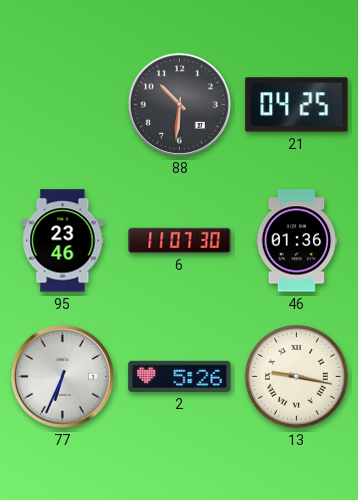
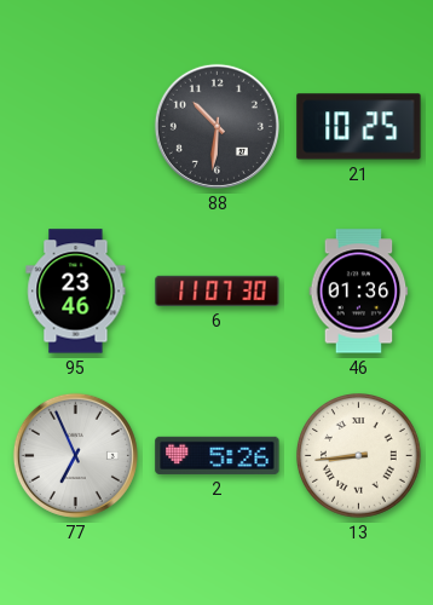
21: 04:25 -> 10:25 (359, 127)
77: 6:34 -> 6:56 (75, 455)
13: 9:17 -> 8:44 (359, 456)
